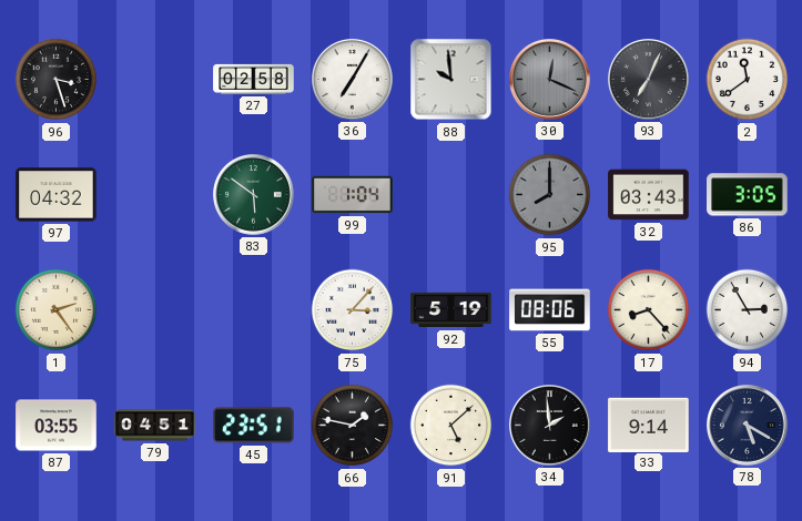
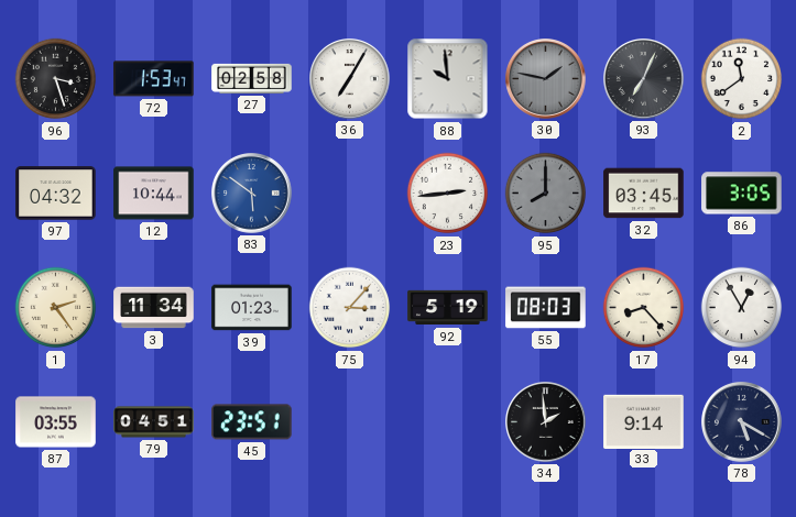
72: none -> 1:53 (154, 79)
30: 12:19 -> 1:47 (546, 79)
12: none -> 10:44 (154, 194)
83 dial: green -> blue (252, 194)
99: 1:04 -> none (353, 195)
23: none -> 2:44 (448, 194)
32: 03:43 -> 03:45 (644, 194)
3: none -> 11:34 (154, 308)
39: none -> 01:23 (252, 308)
55: 08:06 -> 08:03 (546, 308)
94: 2:55 -> 12:55 (742, 308)
66: 1:47 -> none (353, 426)
91: 5:08 -> none (451, 426)
